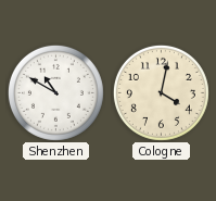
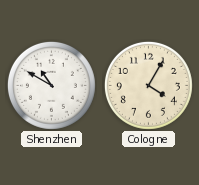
Cologne: 4:02 -> 4:05 (148, 85)
